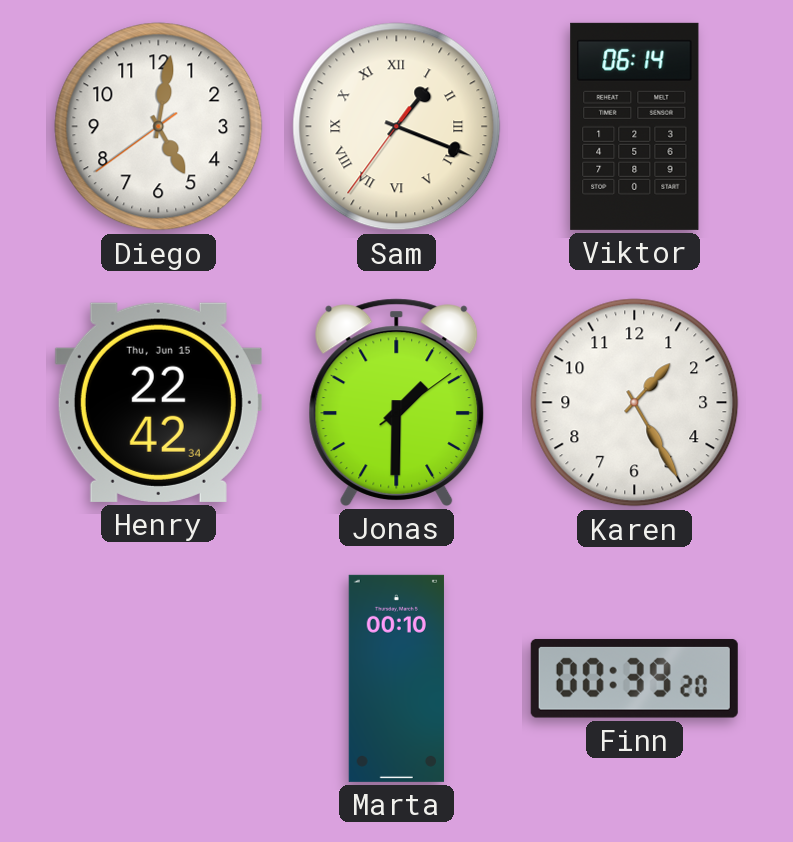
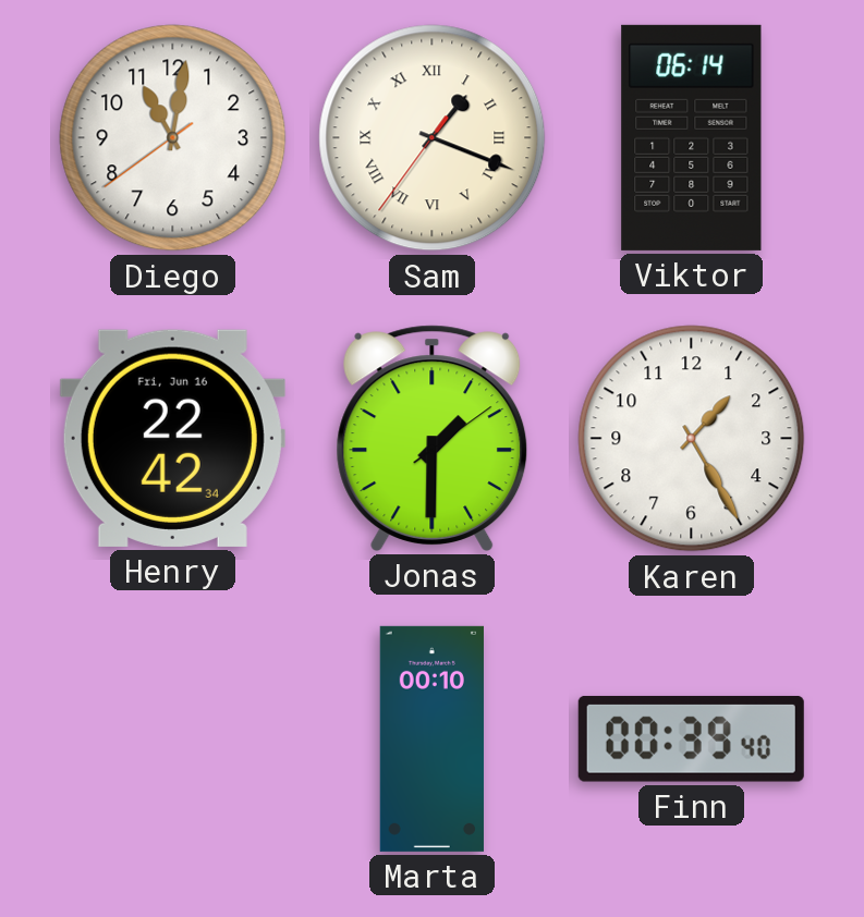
Diego: 5:01 -> 11:01 (173, 138)
Henry date: Thu, Jun 15 -> Fri, Jun 16 (172, 438)
Finn: 00:39:20 -> 00:39:40 (691, 738)
